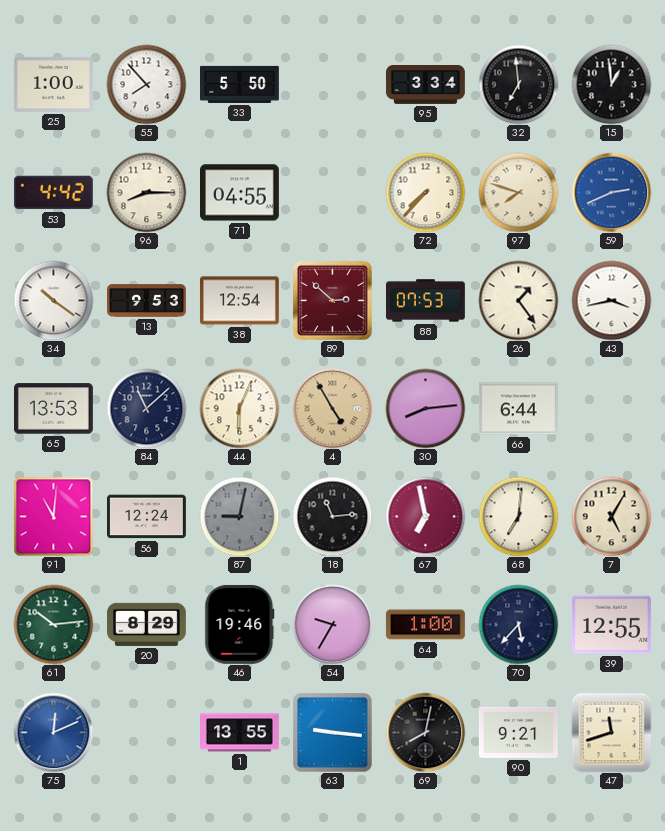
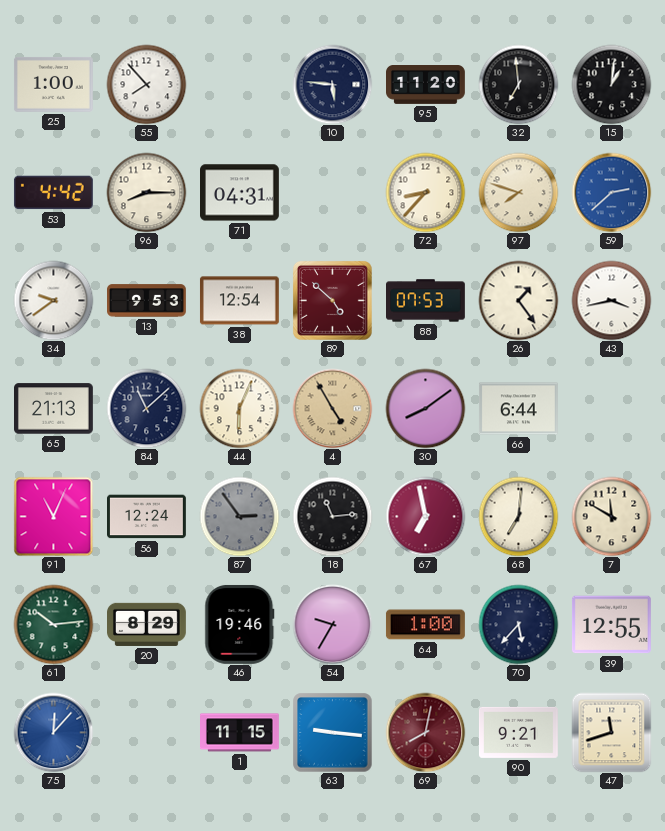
33: 5:50 -> none (240, 84)
10: none -> 5:46 (332, 84)
95: 3:34 -> 11:20 (426, 85)
15: 12:59 -> 1:01 (611, 84)
71: 04:55 -> 04:31 (240, 193)
72: 7:37 -> 8:37 (425, 192)
59: 2:41 -> 2:38 (611, 192)
34: 10:21 -> 9:39 (53, 300)
89: 2:52 -> 4:52 (332, 300)
65: 13:53 -> 21:13 (54, 409)
30: 8:14 -> 8:09 (425, 408)
91: 11:01 -> 11:04 (53, 516)
87: 9:02 -> 2:54 (239, 516)
7: 5:05 -> 11:50 (611, 516)
75: 12:11 -> 12:07 (53, 732)
1: 13:55 -> 11:15 (240, 733)
69 dial: black -> burgundy (425, 732)
